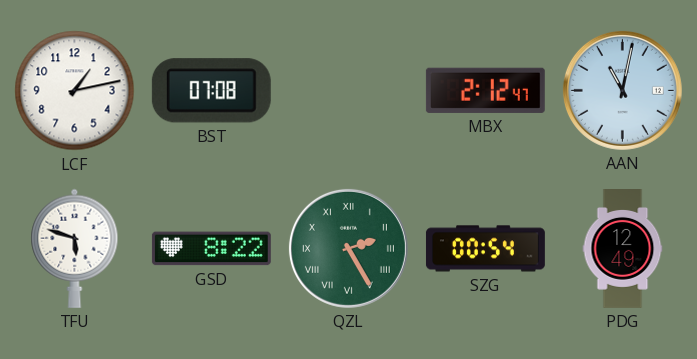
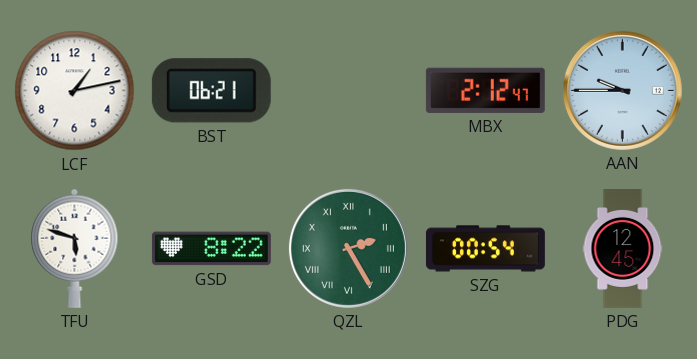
BST: 07:08 -> 06:21 (211, 91)
AAN: 11:02 -> 9:45 (622, 90)
PDG: 12:49 -> 12:45 (623, 249)
